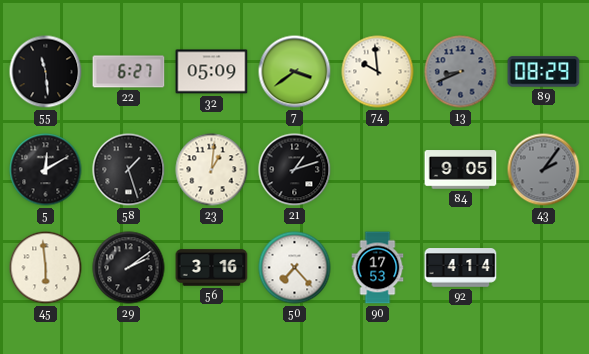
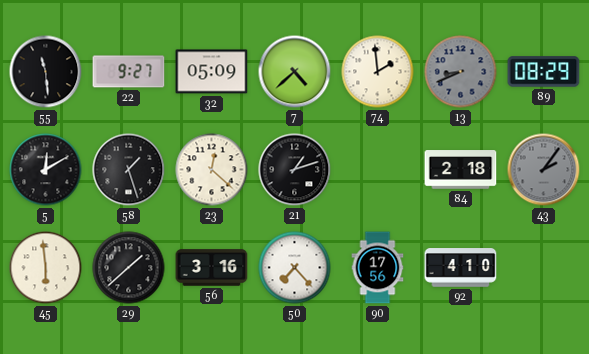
22: 6:27 -> 9:27 (129, 72)
7: 3:39 -> 4:38 (295, 72)
74: 9:59 -> 1:59 (378, 72)
23: 1:01 -> 12:22 (212, 170)
84: 9:05 -> 2:18 (461, 170)
29: 2:09 -> 1:38 (129, 268)
90: 17:53 -> 17:56 (378, 268)
92: 4:14 -> 4:10 (461, 268)
